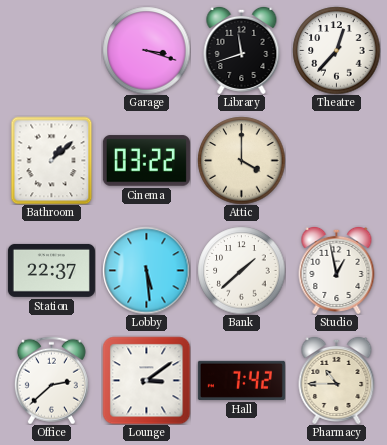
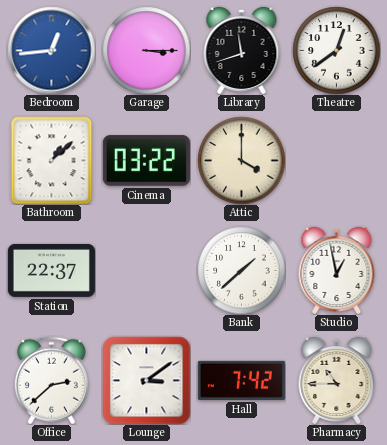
Bedroom: none -> 12:44 (51, 50)
Garage: 3:18 -> 3:15 (146, 50)
Theatre: 12:37 -> 12:39 (336, 50)
Lobby: 5:29 -> none (146, 270)
